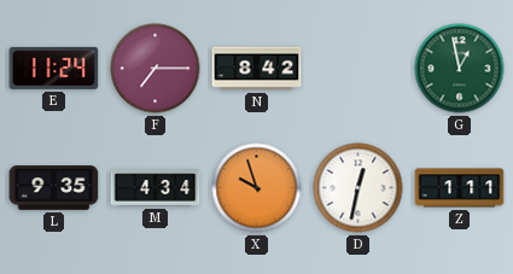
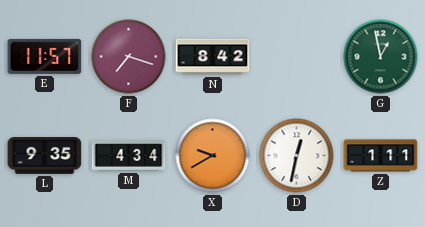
E: 11:24 -> 11:57 (45, 56)
F: 7:15 -> 7:18 (129, 57)
X: 9:57 -> 9:40 (213, 156)
